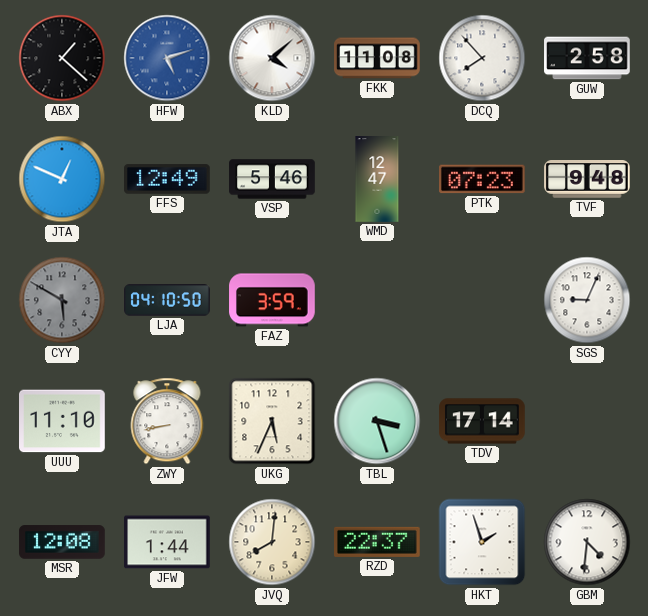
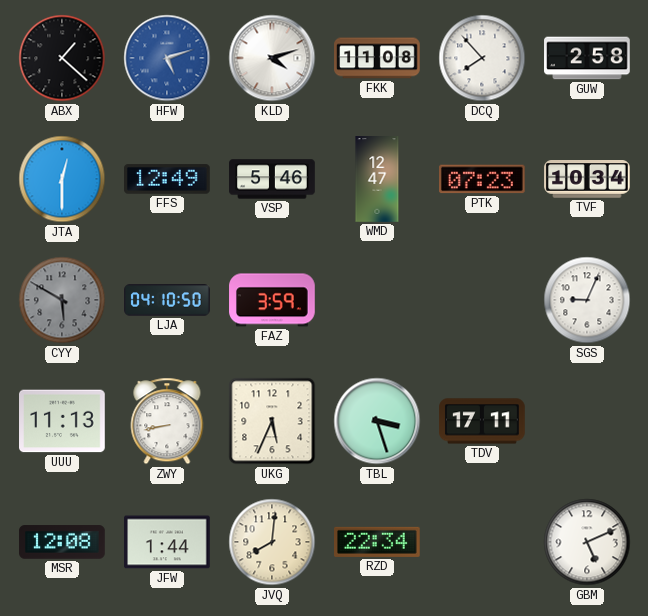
KLD: 4:08 -> 4:12 (272, 58)
JTA: 12:49 -> 12:30 (62, 179)
TVF: 9:48 -> 10:34 (587, 180)
UUU: 11:10 -> 11:13 (62, 421)
TDV: 17:14 -> 17:11 (482, 421)
RZD: 22:37 -> 22:34 (378, 542)
HKT: 1:57 -> none (482, 542)
GBM: 4:31 -> 5:11 (587, 542)
